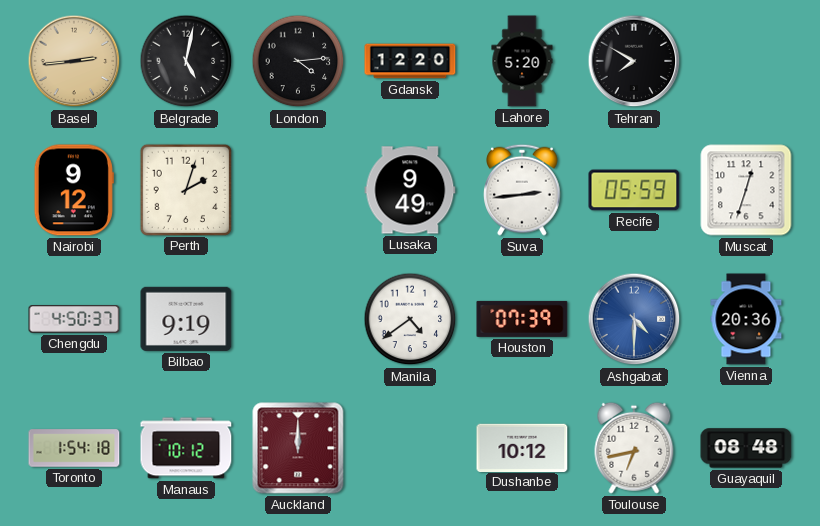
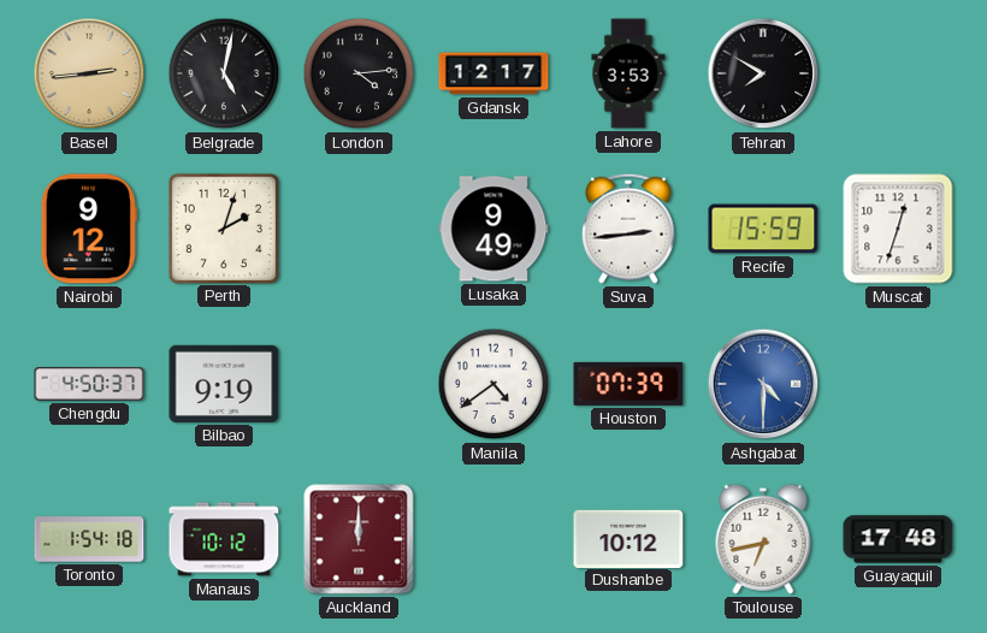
Gdansk: 12:20 -> 12:17 (493, 73)
Lahore: 5:20 -> 3:53 (628, 73)
Recife: 05:59 -> 15:59 (763, 229)
Vienna: 20:36 -> none (746, 319)
Guayaquil: 08:48 -> 17:48 (898, 539)
